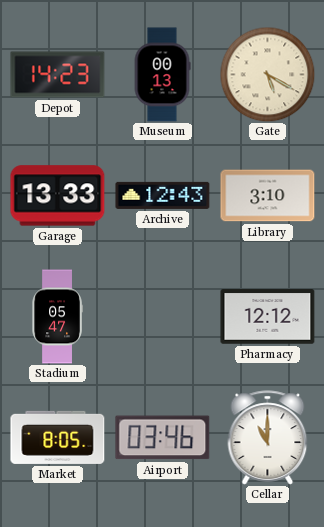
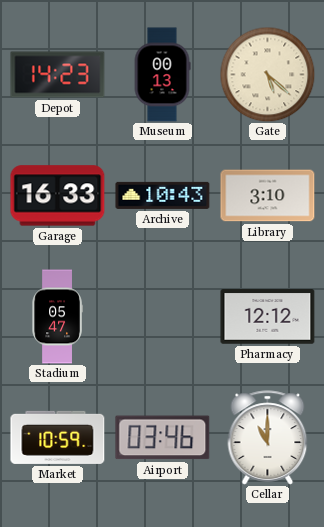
Gate: 5:20 -> 5:22 (267, 74)
Garage: 13:33 -> 16:33 (58, 196)
Archive: 12:43 -> 10:43 (163, 195)
Market: 8:05 -> 10:59 (58, 437)
